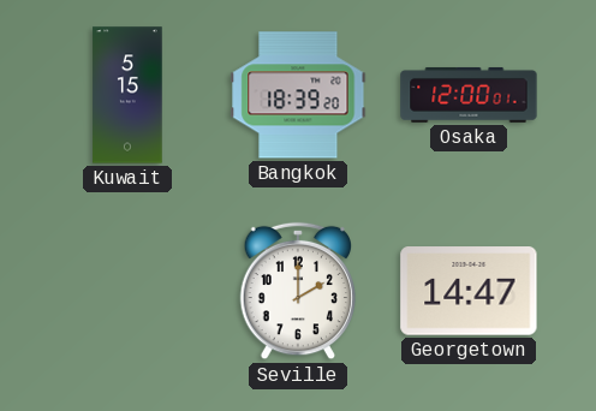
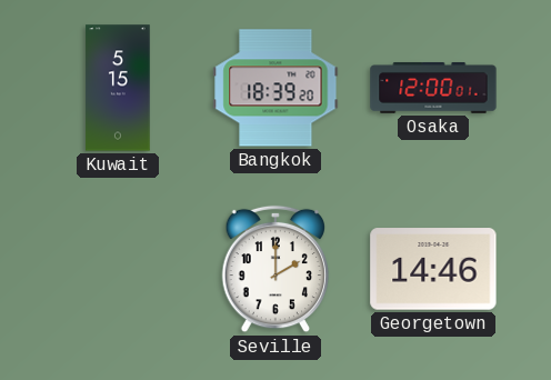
Georgetown: 14:47 -> 14:46 (433, 269)
